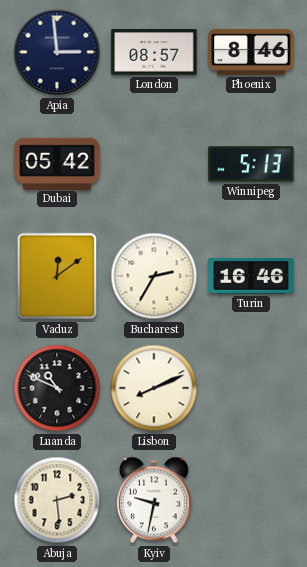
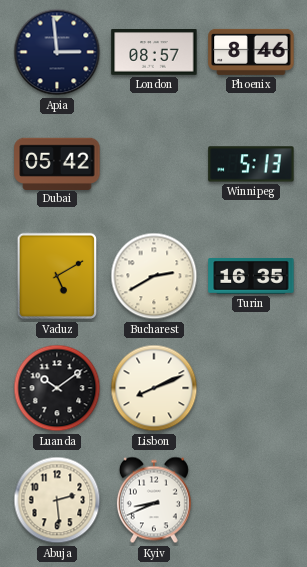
Vaduz: 12:09 -> 5:10 (57, 276)
Bucharest: 2:35 -> 2:40 (154, 276)
Turin: 16:46 -> 16:35 (251, 277)
Luanda: 10:49 -> 10:09 (57, 388)
Kyiv: 9:32 -> 8:41 (154, 500)
